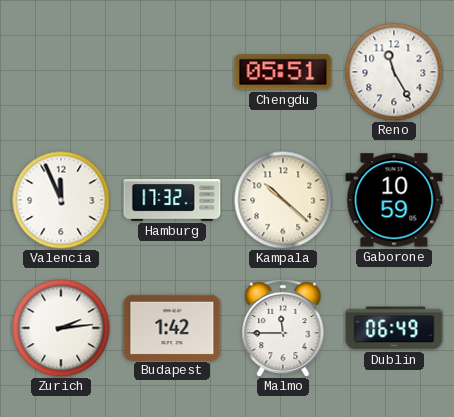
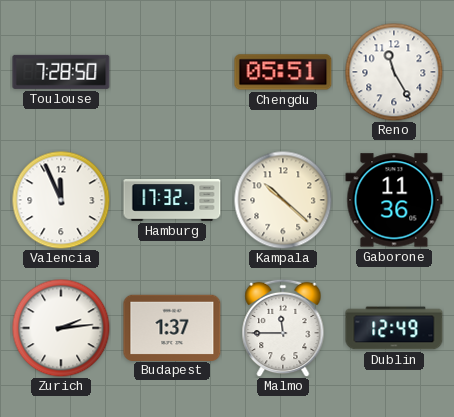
Toulouse: none -> 7:28 (61, 72)
Gaborone: 10:59 -> 11:36 (394, 200)
Budapest: 1:42 -> 1:37 (172, 327)
Dublin: 06:49 -> 12:49 (394, 328)
